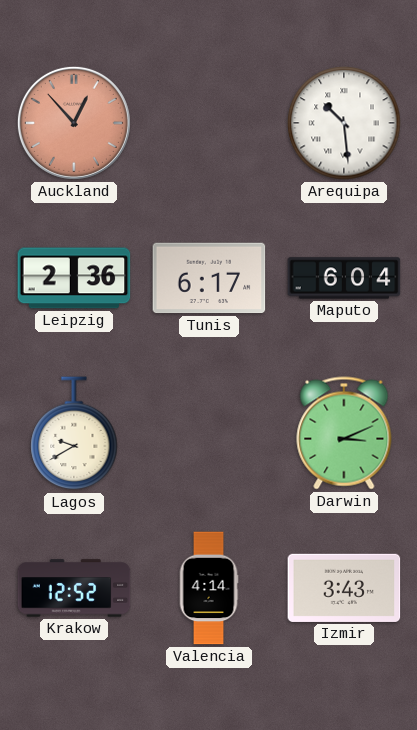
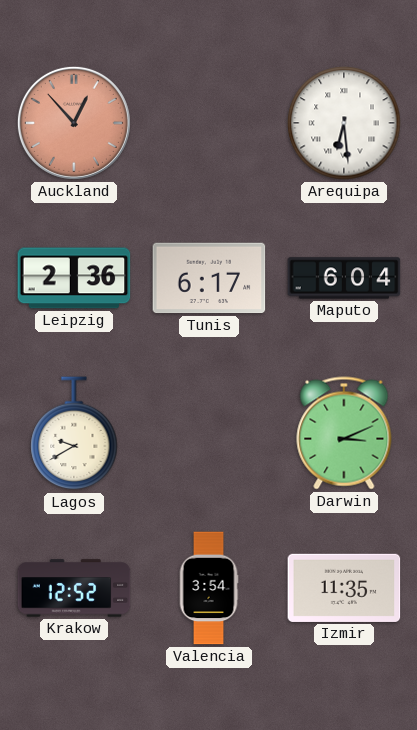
Arequipa: 10:29 -> 6:29 (344, 123)
Valencia: 4:14 -> 3:54 (209, 588)
Izmir: 3:43 -> 11:35 (344, 588)
